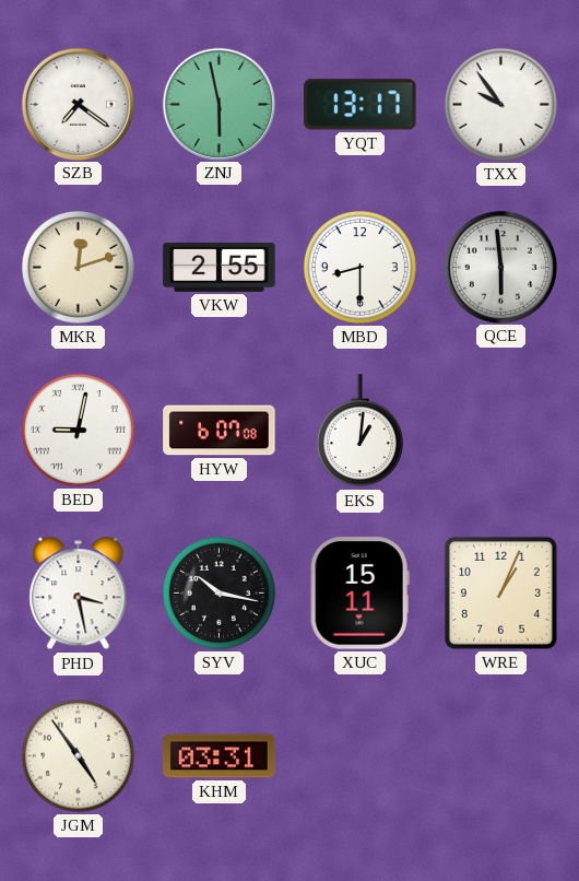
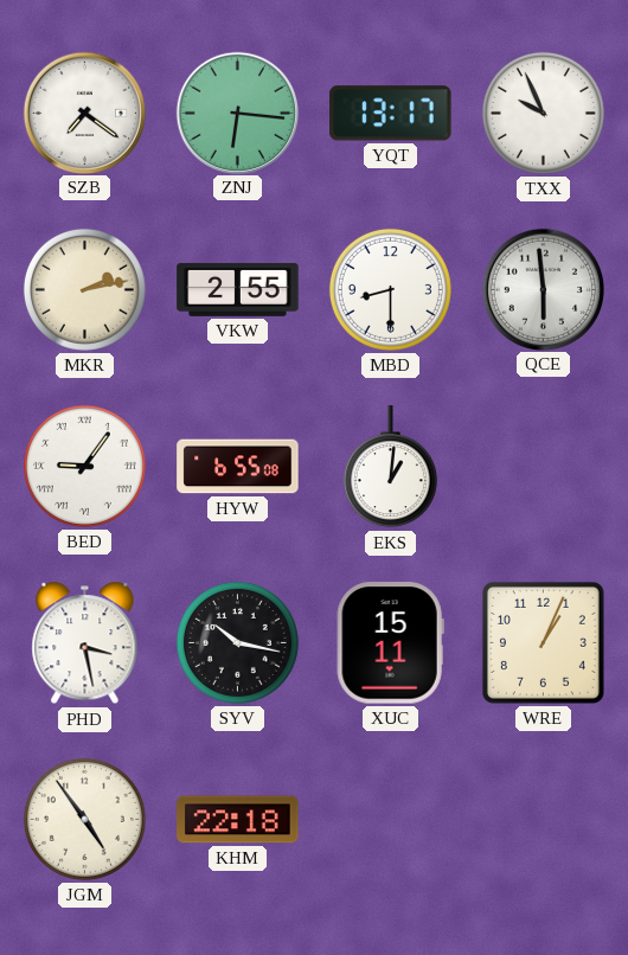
ZNJ: 5:58 -> 6:16 (237, 113)
TXX: 9:54 -> 9:56 (543, 113)
MKR: 12:12 -> 2:13 (84, 289)
BED: 9:02 -> 9:06 (84, 466)
HYW: 6:07 -> 6:55 (238, 467)
KHM: 03:31 -> 22:18 (238, 820)
